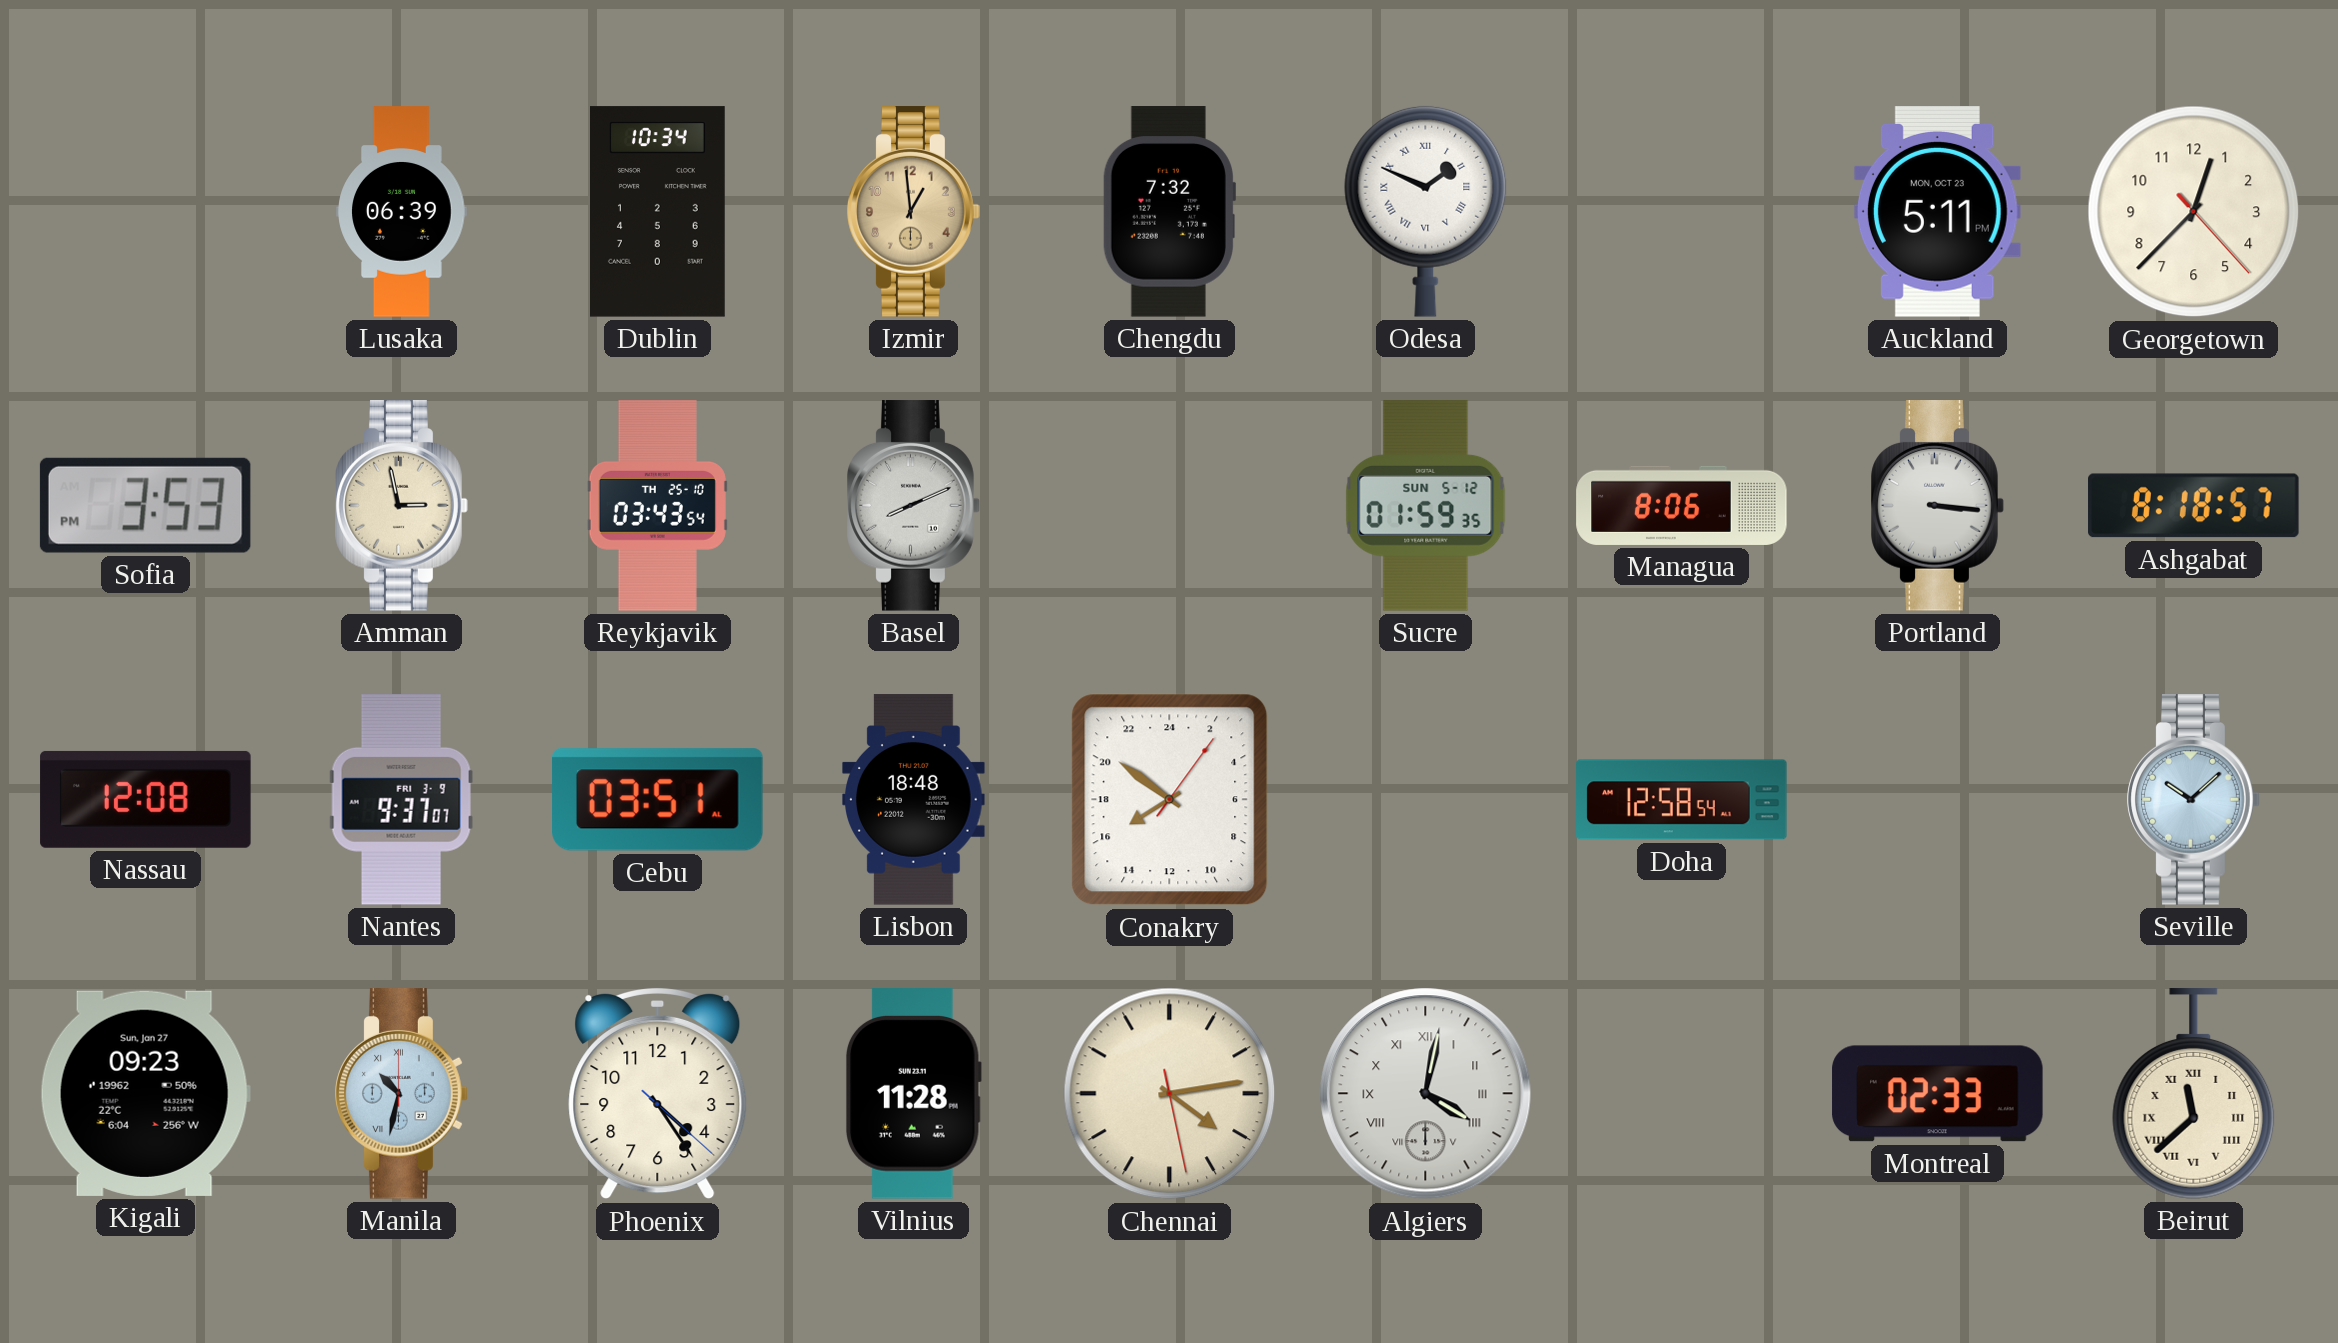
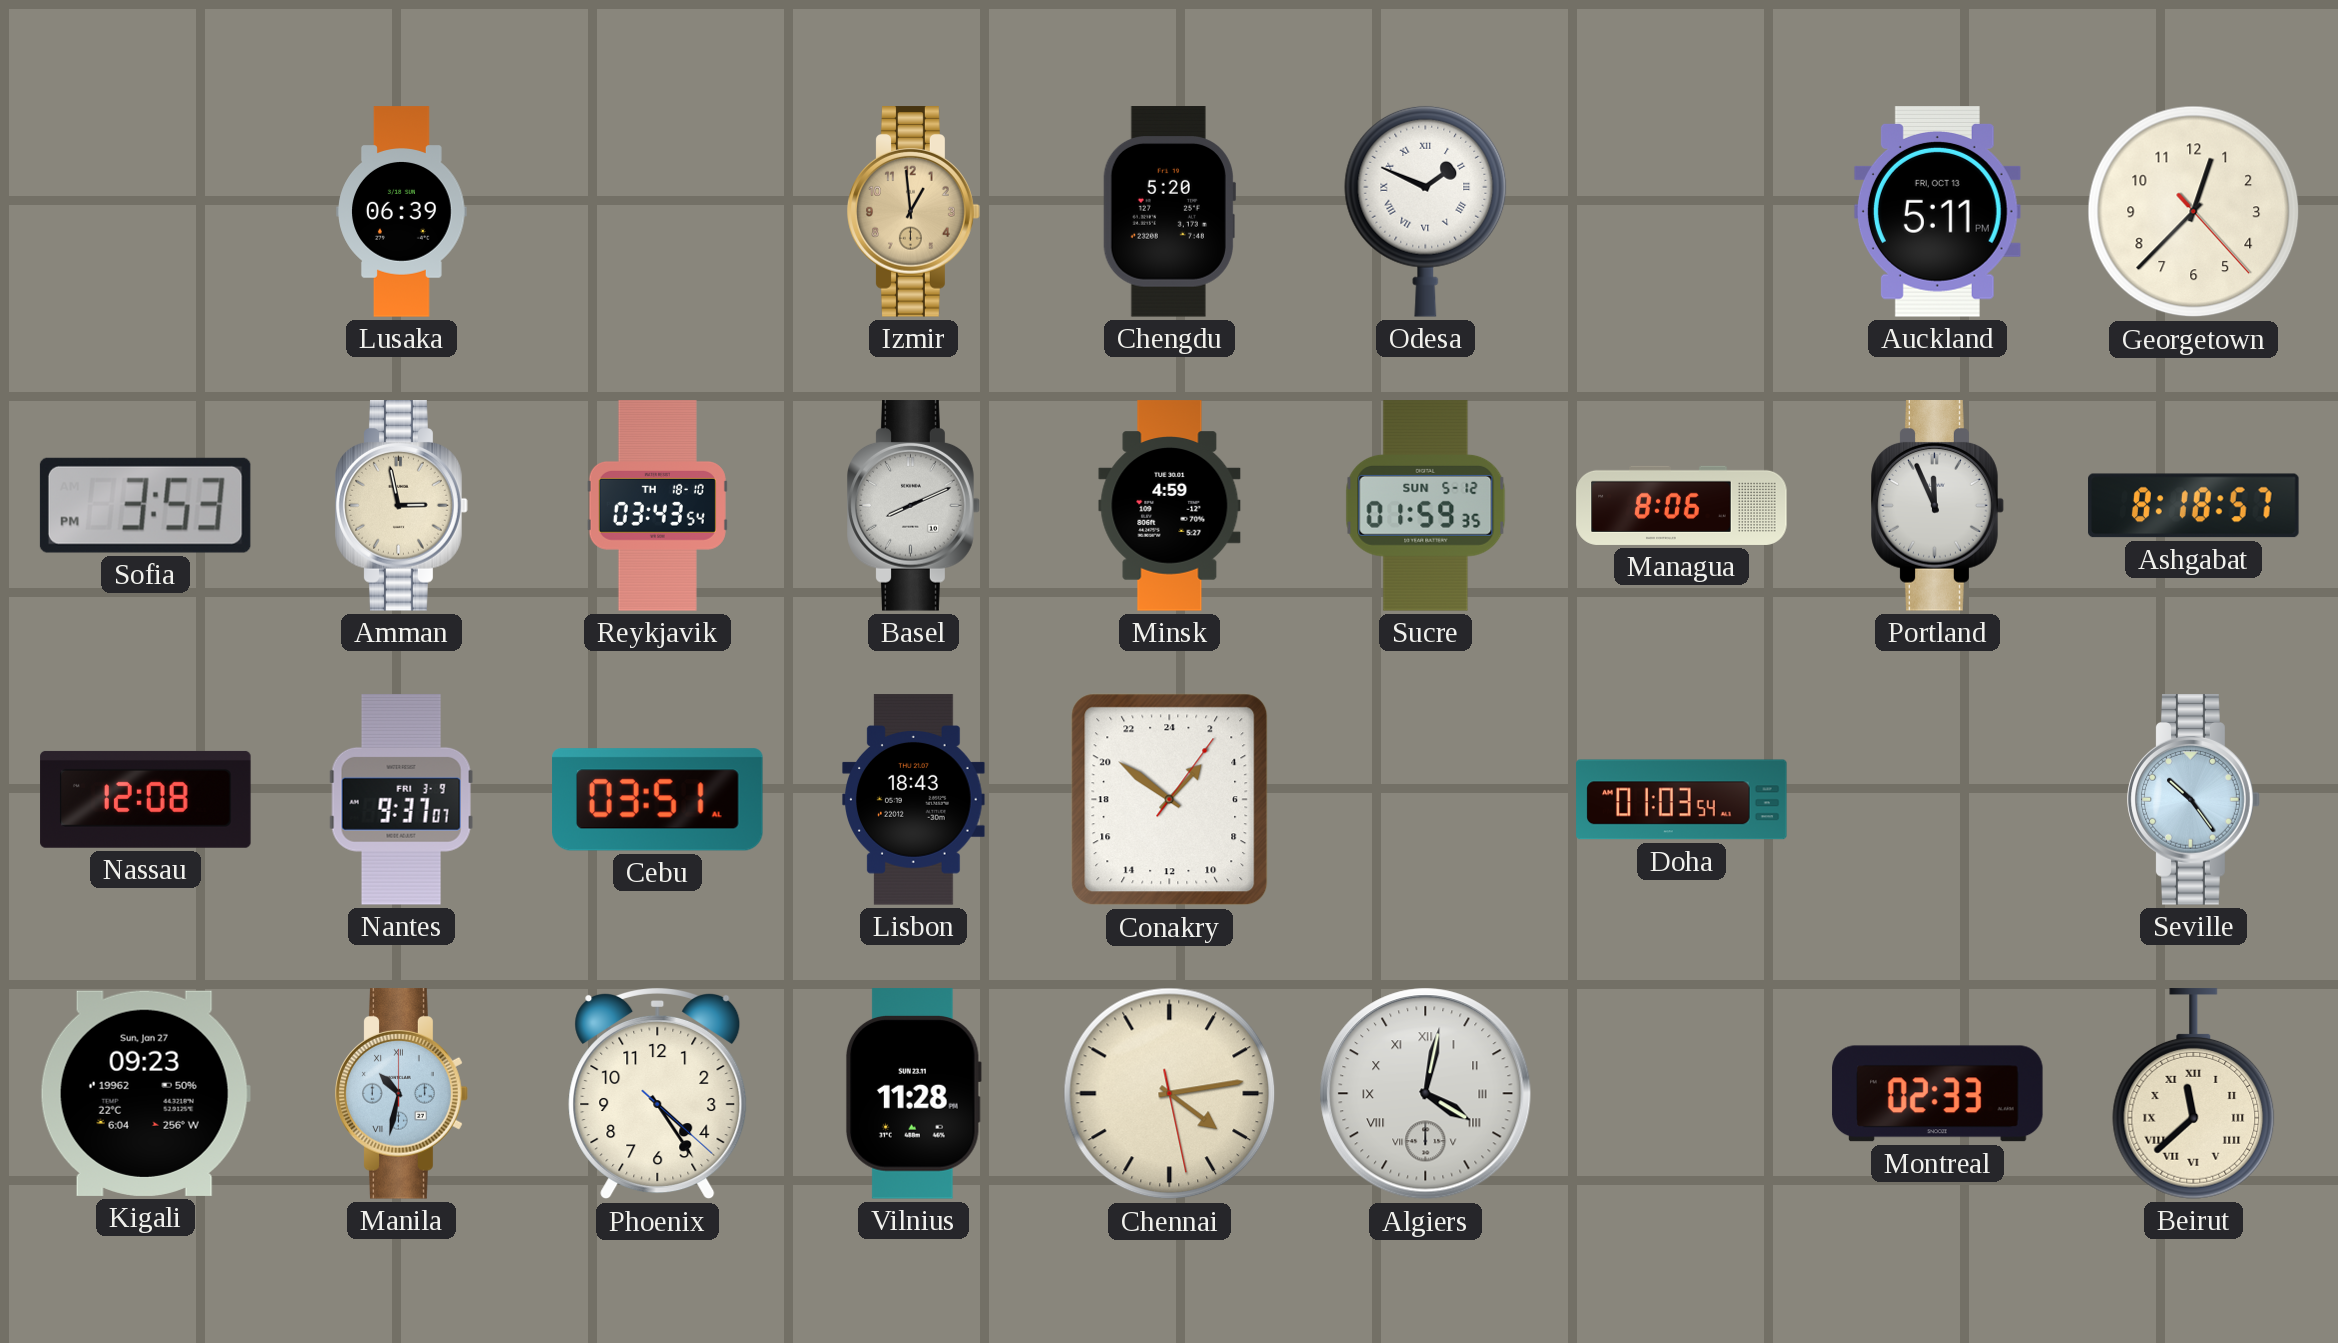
Dublin: 10:34 -> none (658, 212)
Chengdu: 7:32 -> 5:20 (1169, 212)
Auckland date: MON, OCT 23 -> FRI, OCT 13 (1937, 212)
Reykjavik date: TH 25-10 -> TH 18-10 (657, 506)
Minsk: none -> 4:59 (1170, 506)
Portland: 3:16 -> 11:56 (1938, 506)
Lisbon: 18:48 -> 18:43 (914, 800)
Conakry: 15:51 -> 2:51 (1170, 800)
Doha: 12:58 -> 01:03 (1682, 800)
Seville: 10:08 -> 10:24 (2194, 800)
